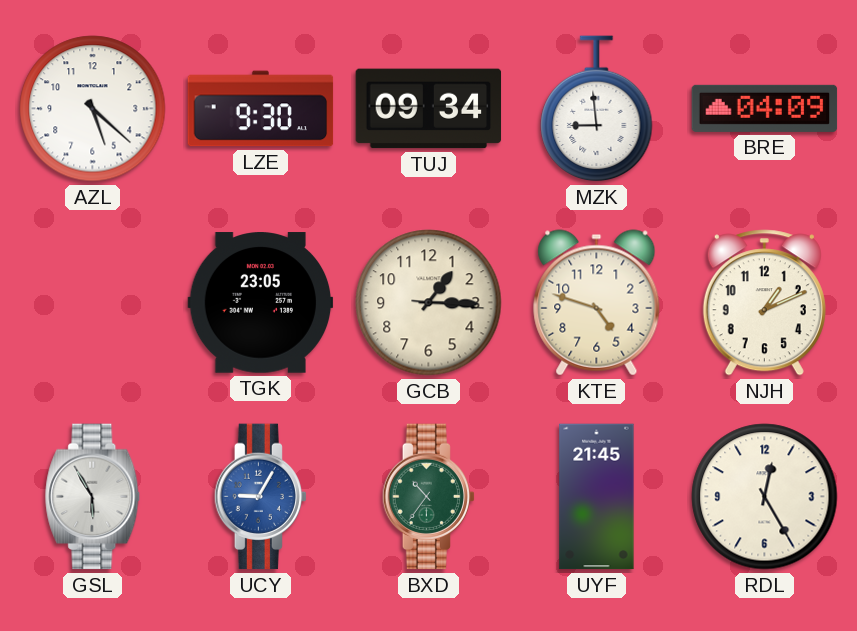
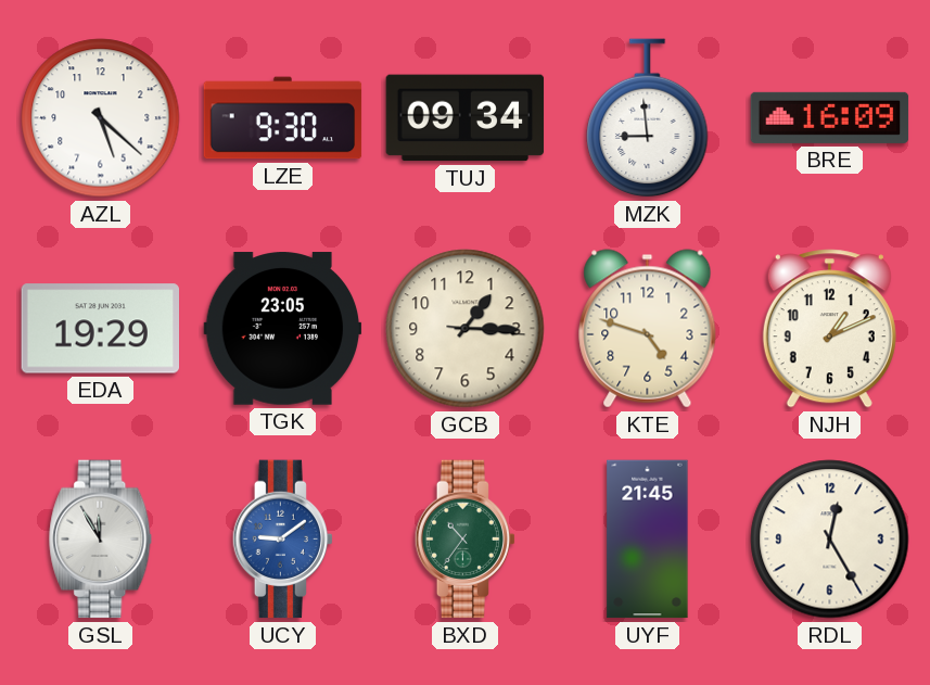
BRE: 04:09 -> 16:09 (830, 117)
EDA: none -> 19:29 (100, 329)
GSL: 5:55 -> 11:55 (101, 540)
UCY: 9:05 -> 9:09 (282, 540)
